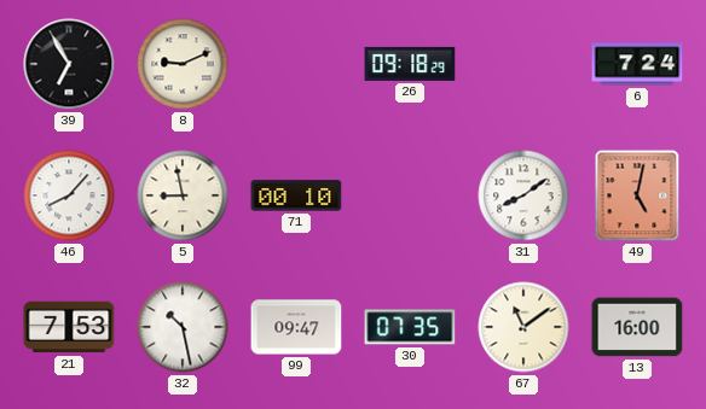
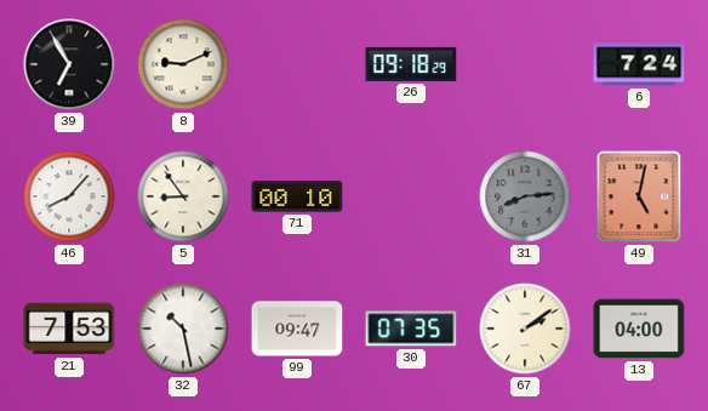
5: 8:58 -> 8:54 (183, 196)
31: 8:09 -> 8:14 (525, 196)
31 dial: white -> grey (525, 196)
67: 11:09 -> 2:09 (525, 329)
13: 16:00 -> 04:00 (639, 329)
